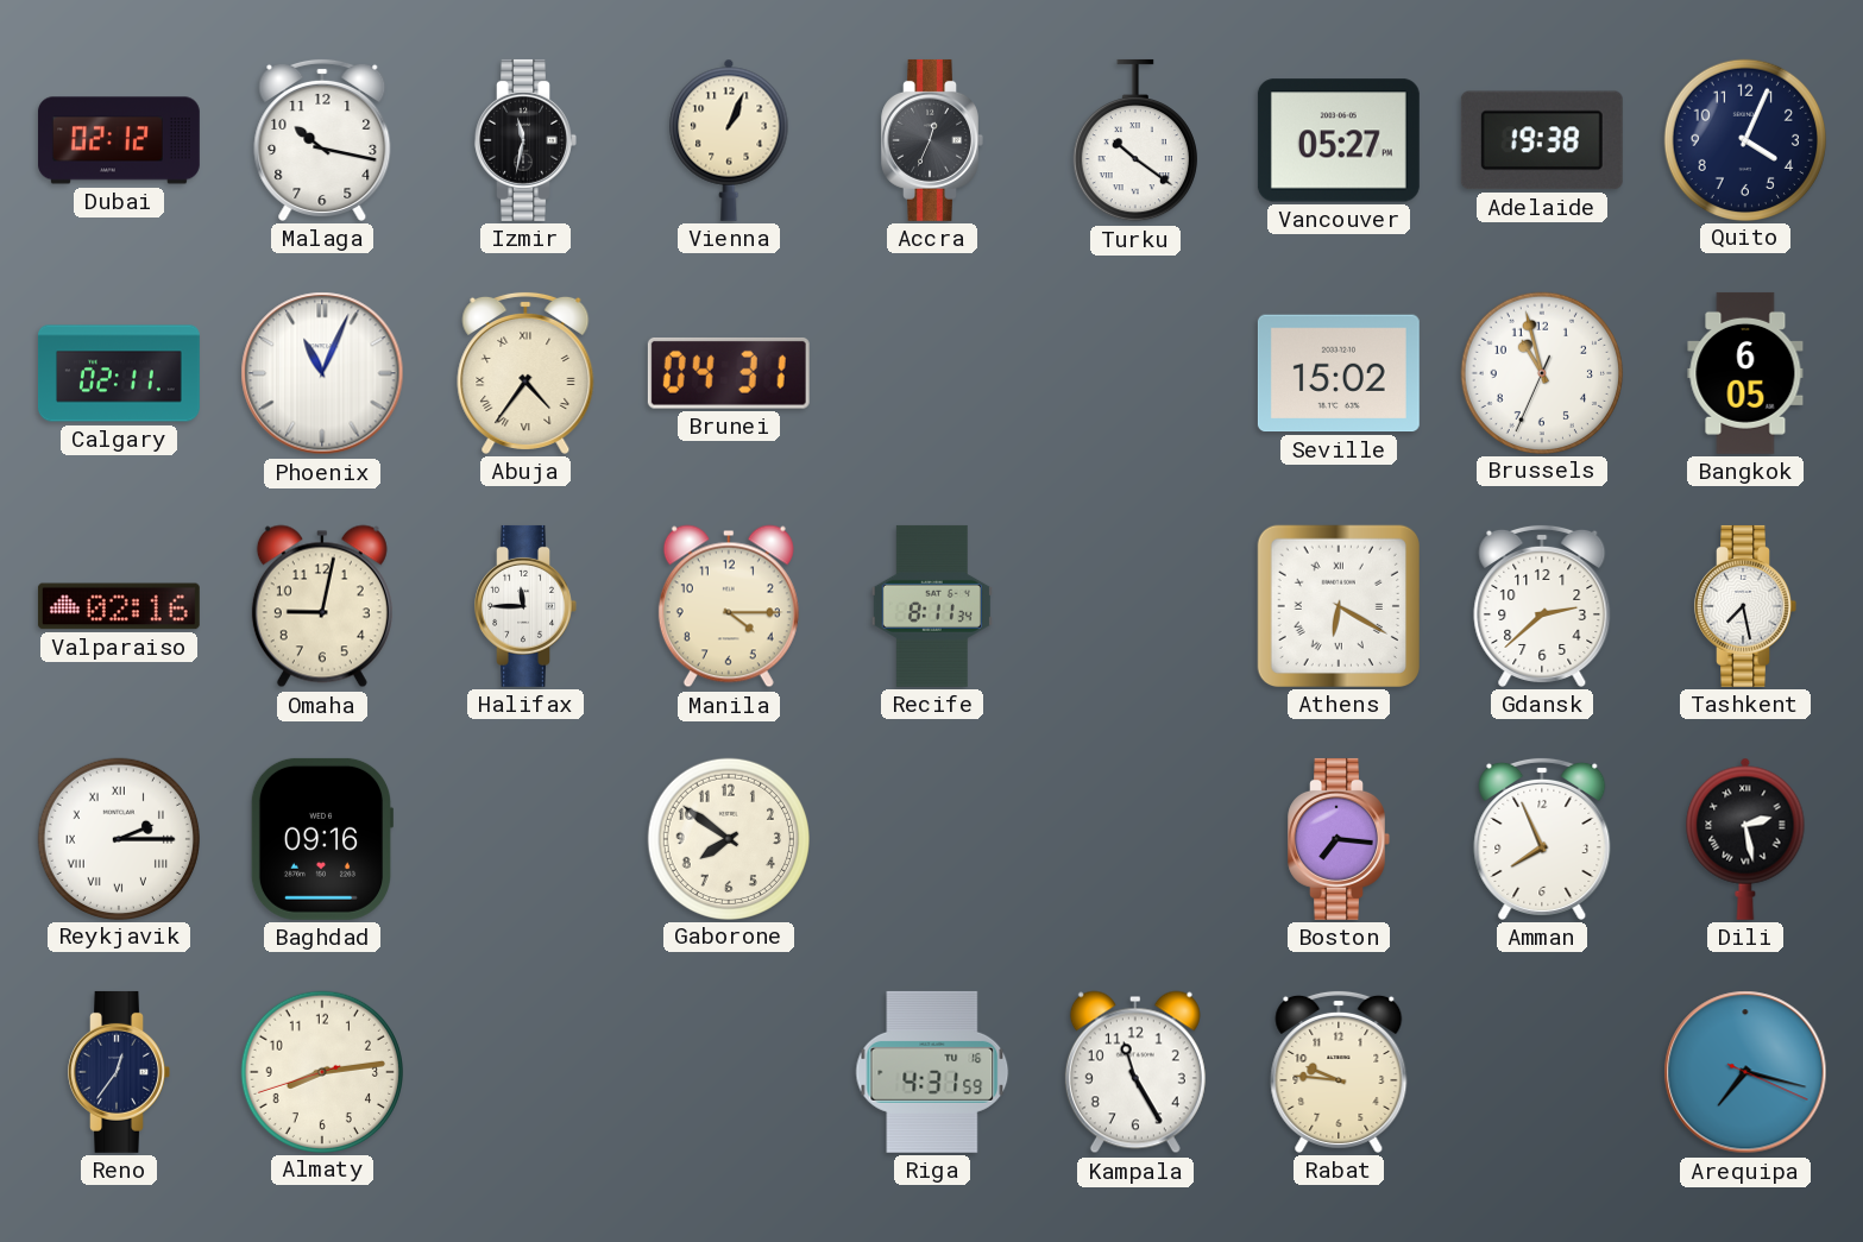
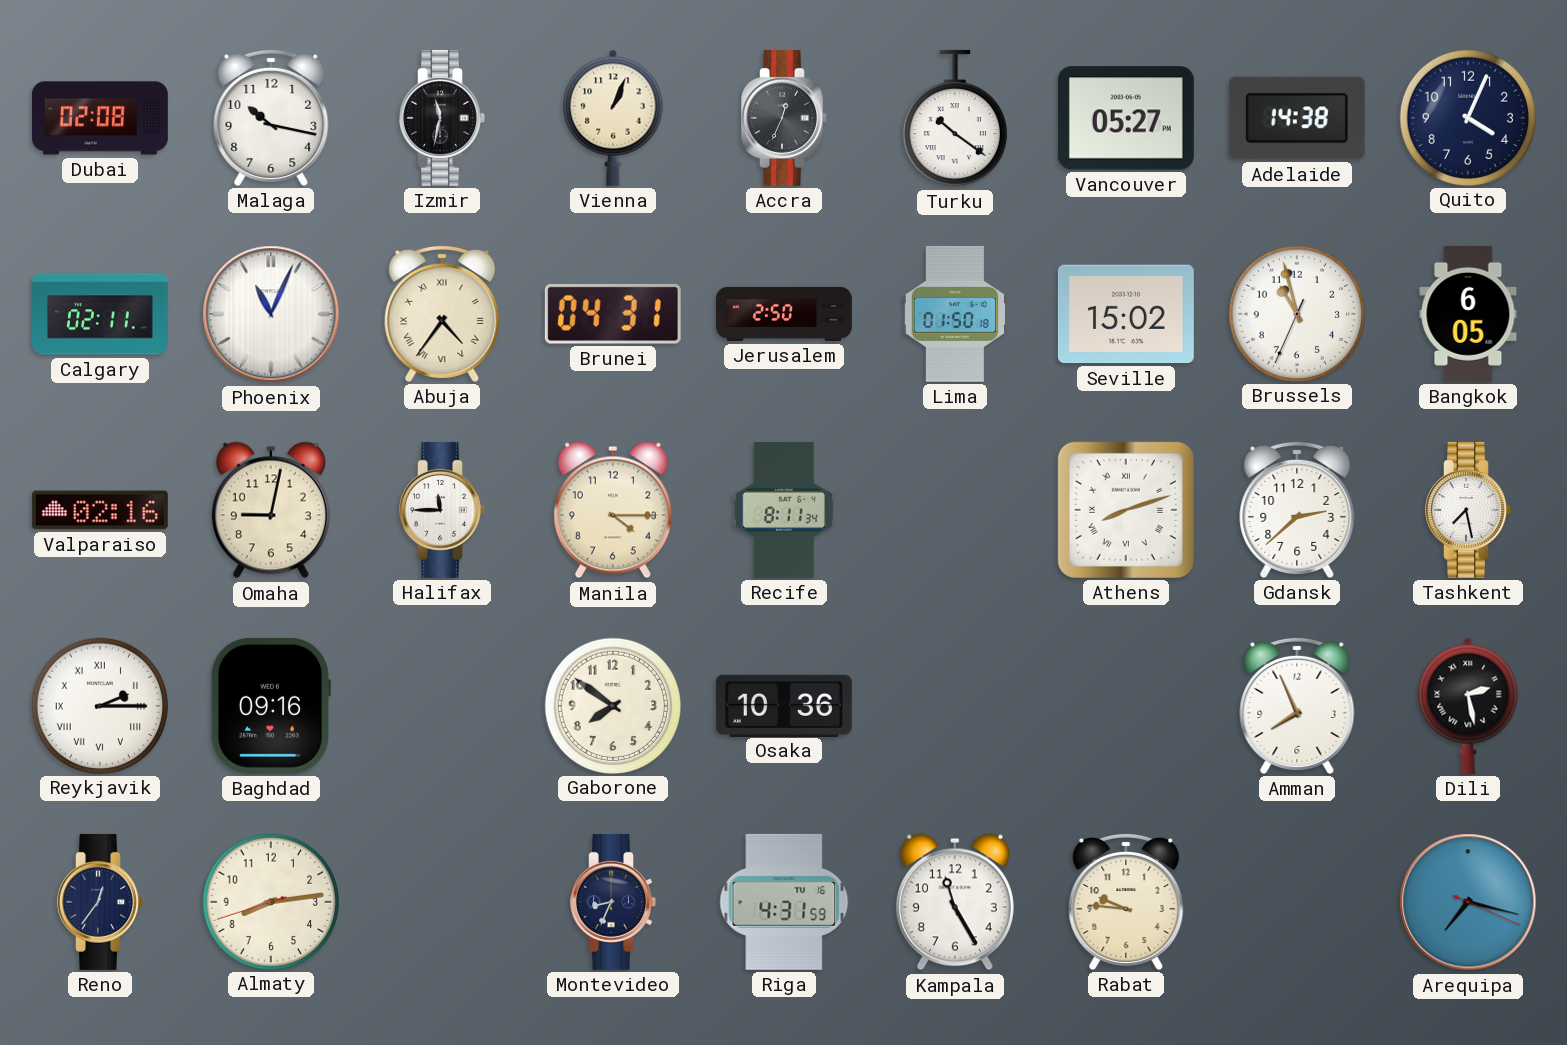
Dubai: 02:12 -> 02:08 (100, 118)
Adelaide: 19:38 -> 14:38 (1297, 118)
Jerusalem: none -> 2:50 (785, 314)
Lima: none -> 01:50 (954, 314)
Athens: 6:20 -> 8:12 (1126, 510)
Osaka: none -> 10:36 (784, 705)
Boston: 7:16 -> none (1339, 839)
Montevideo: none -> 8:34 (613, 902)
